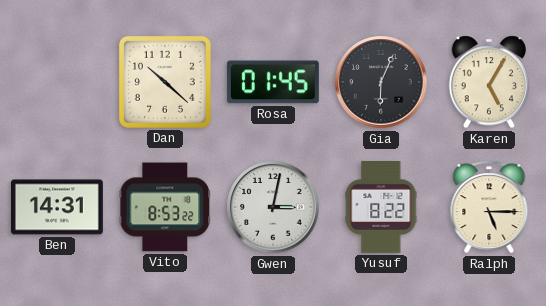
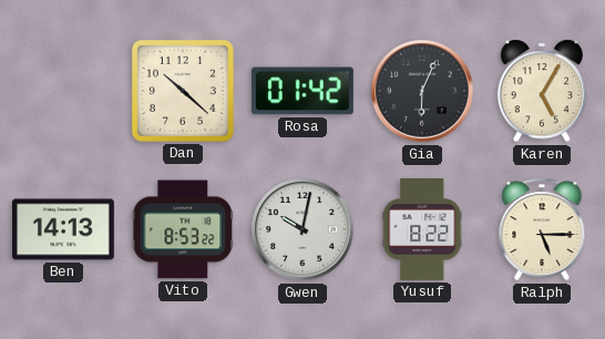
Rosa: 01:45 -> 01:42 (302, 91)
Ben: 14:31 -> 14:13 (63, 229)
Gwen: 3:02 -> 10:02 (302, 229)
